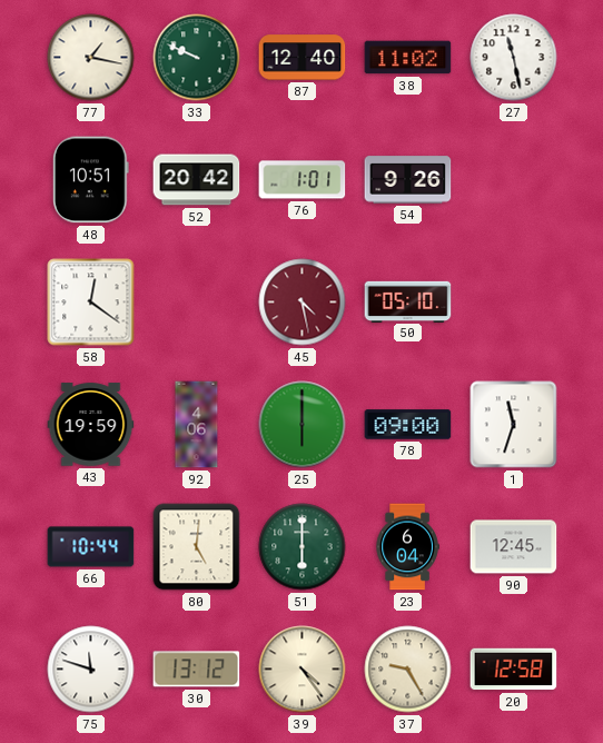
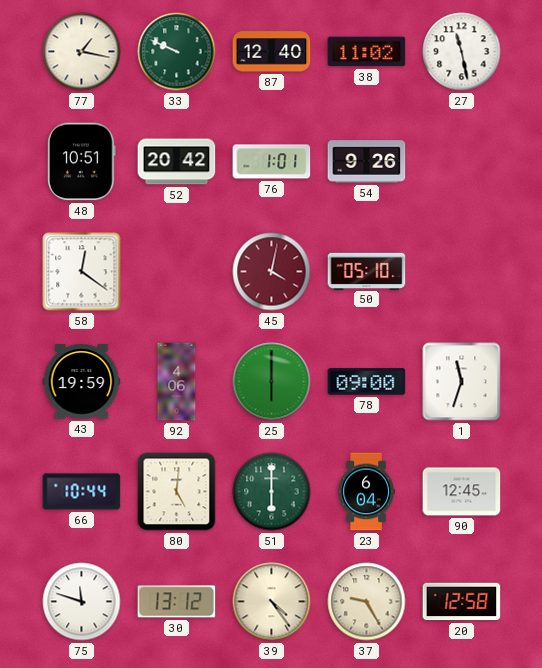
45: 4:28 -> 4:02 (272, 272)
